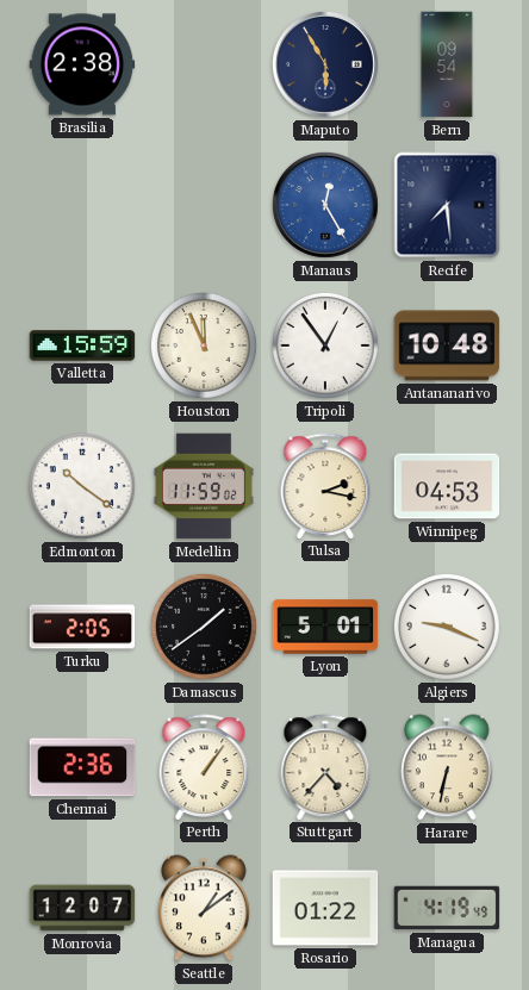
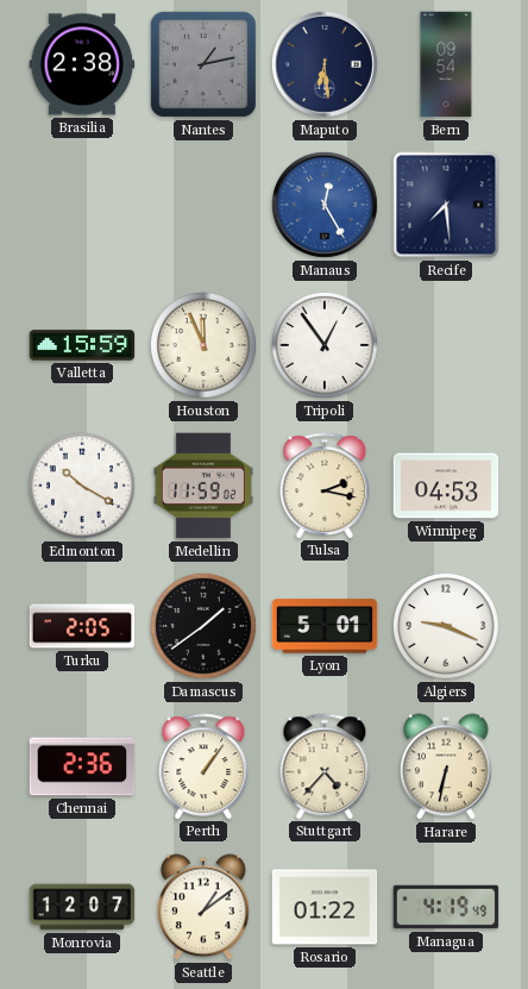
Nantes: none -> 1:13 (203, 64)
Maputo: 5:55 -> 6:29 (325, 64)
Antananarivo: 10:48 -> none (447, 345)
Edmonton: 10:21 -> 10:20 (82, 486)
